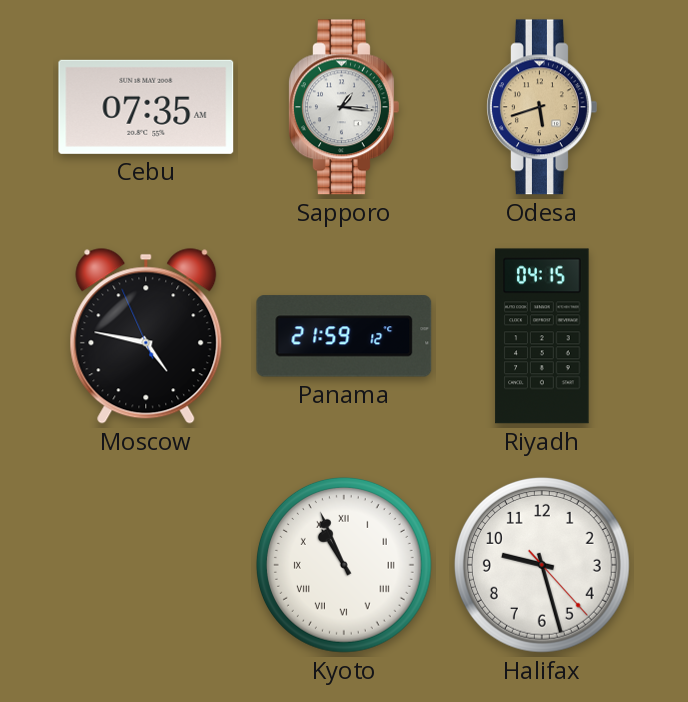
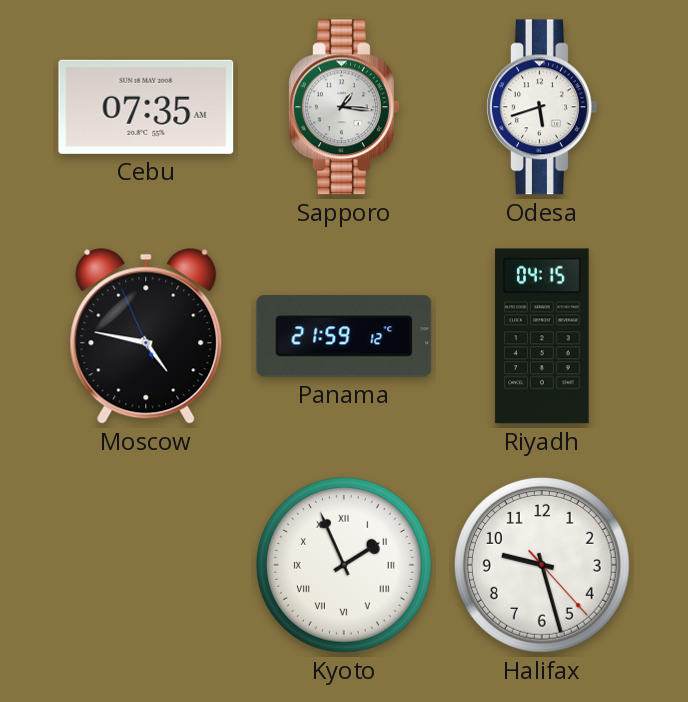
Odesa dial: champagne -> white (542, 107)
Kyoto: 10:56 -> 1:56 (344, 565)
